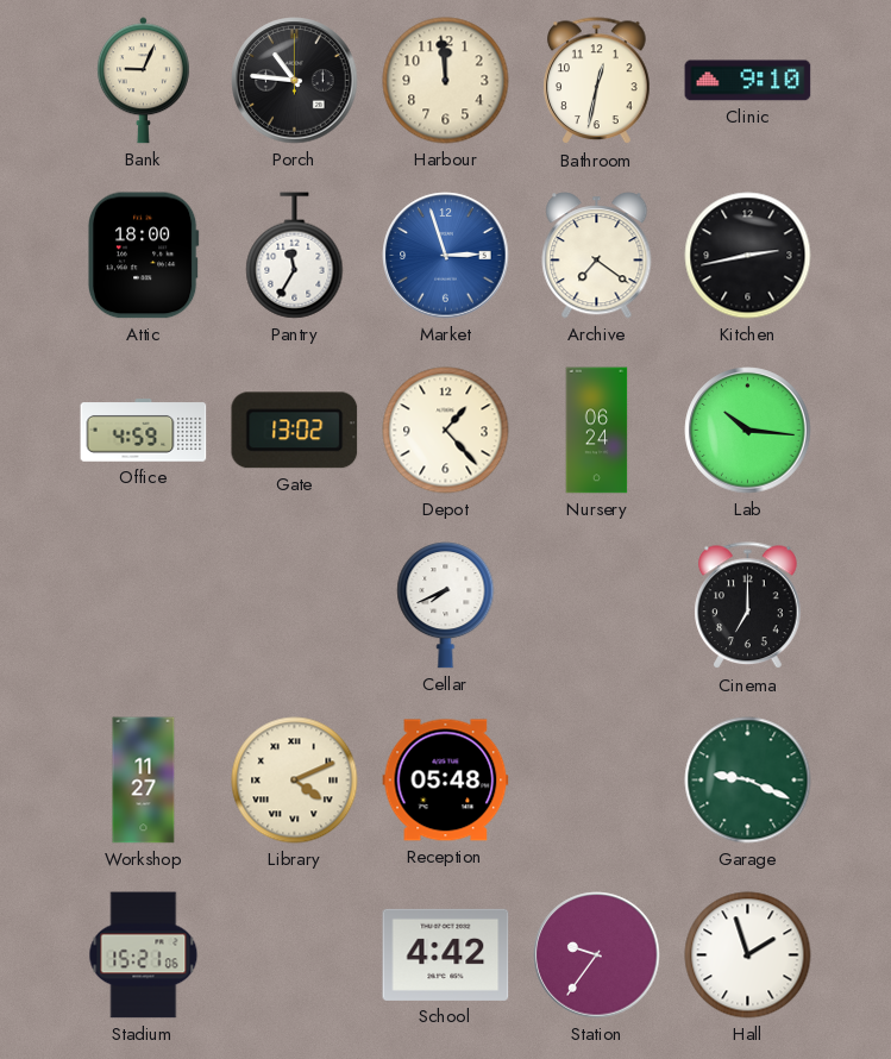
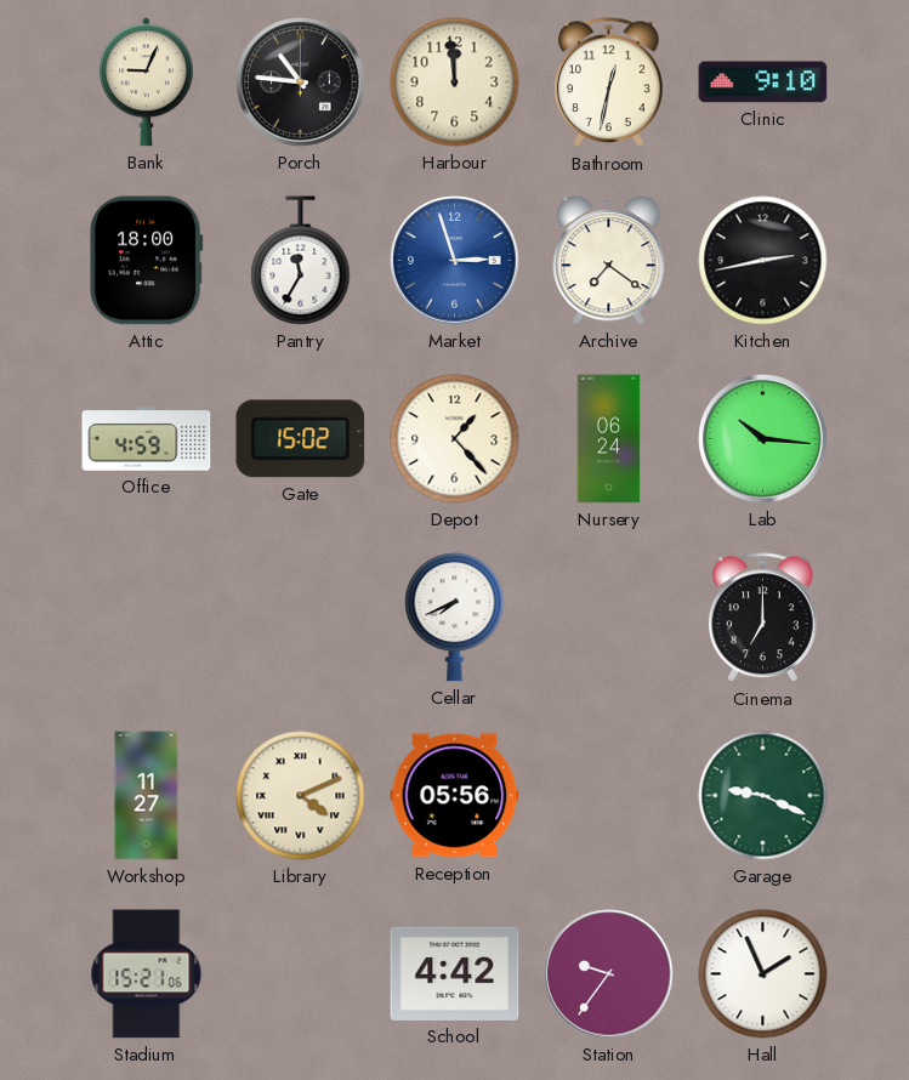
Gate: 13:02 -> 15:02 (301, 439)
Reception: 05:48 -> 05:56 (455, 796)
Hall: 1:57 -> 1:56 (763, 974)
